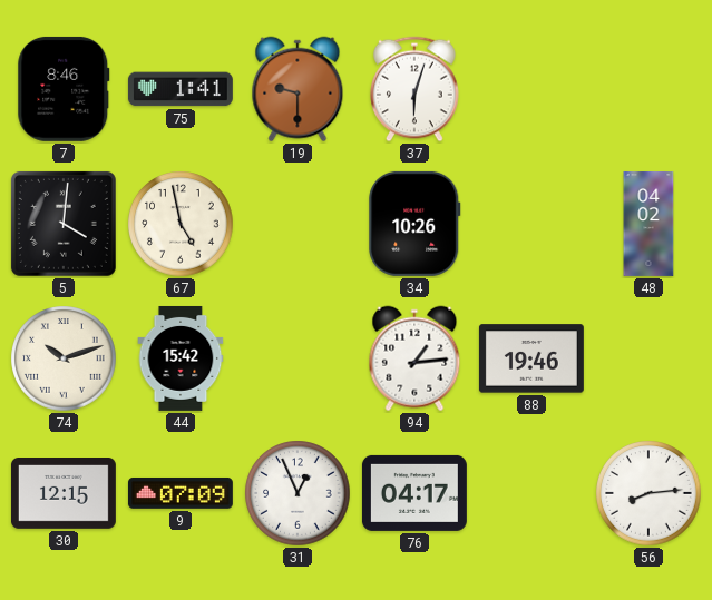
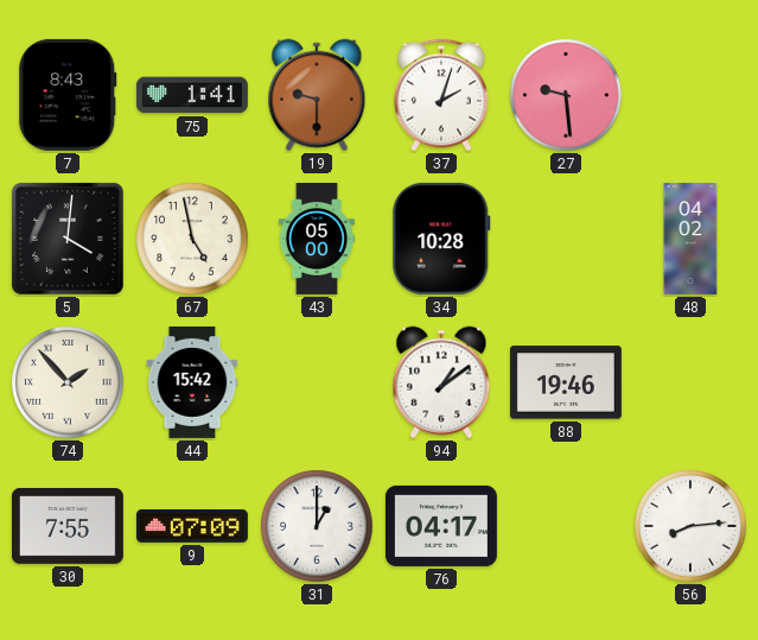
7: 8:46 -> 8:43 (68, 95)
37: 6:03 -> 2:03 (441, 95)
27: none -> 9:29 (566, 95)
43: none -> 05:00 (316, 239)
34: 10:26 -> 10:28 (441, 239)
74: 10:12 -> 1:53 (68, 382)
94: 1:14 -> 1:09 (441, 382)
30: 12:15 -> 7:55 (68, 527)
31: 12:56 -> 1:00 (317, 526)
